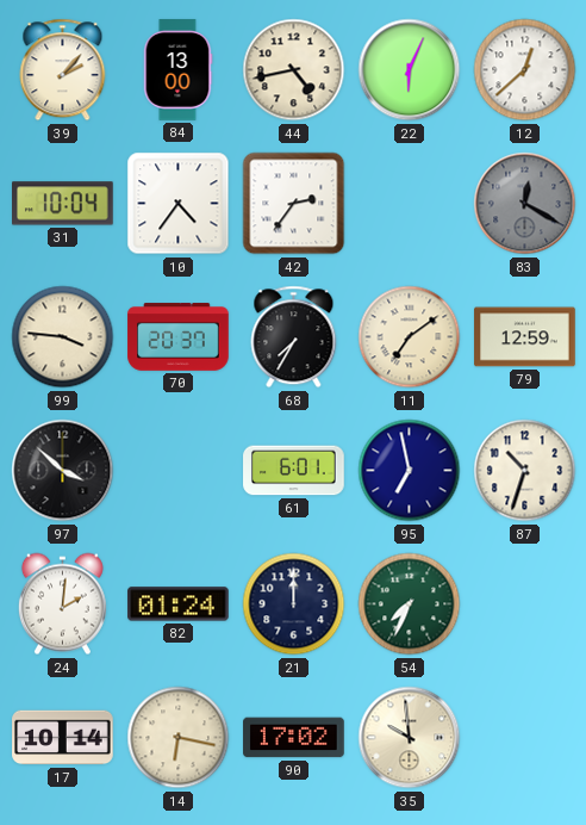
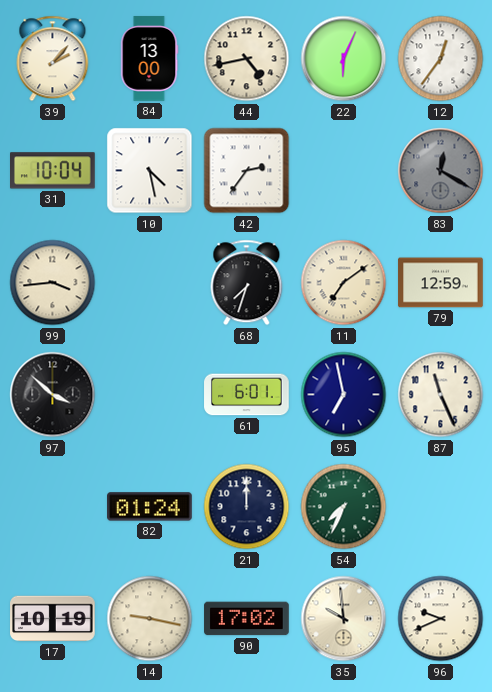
12: 12:38 -> 12:36 (441, 59)
10: 4:36 -> 4:28 (150, 171)
99: 3:46 -> 3:44 (53, 283)
70: 20:37 -> none (179, 337)
68: 7:35 -> 7:33 (247, 283)
87: 10:33 -> 11:26 (441, 395)
24: 2:01 -> none (62, 604)
17: 10:14 -> 10:19 (53, 619)
14: 6:17 -> 9:17 (150, 619)
96: none -> 9:41 (441, 619)
